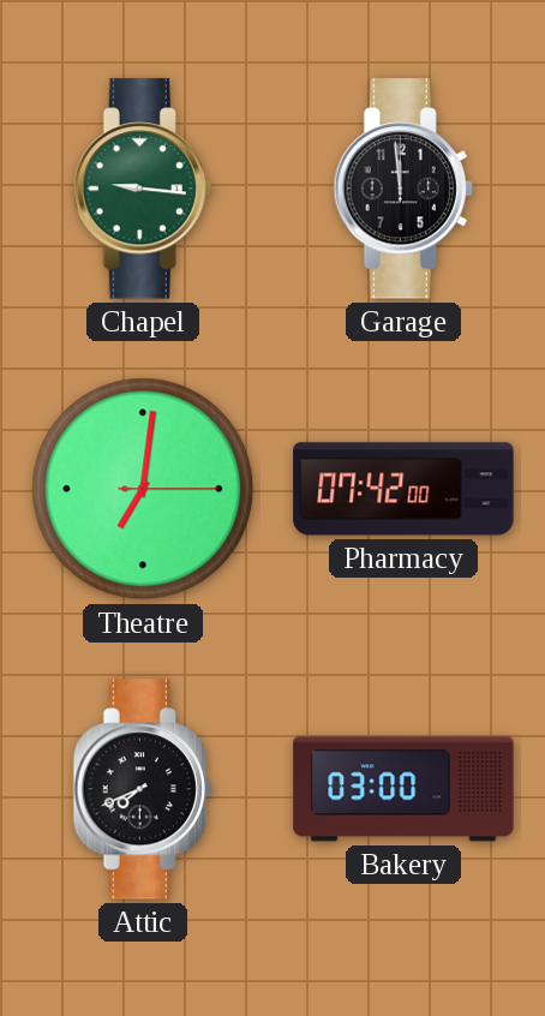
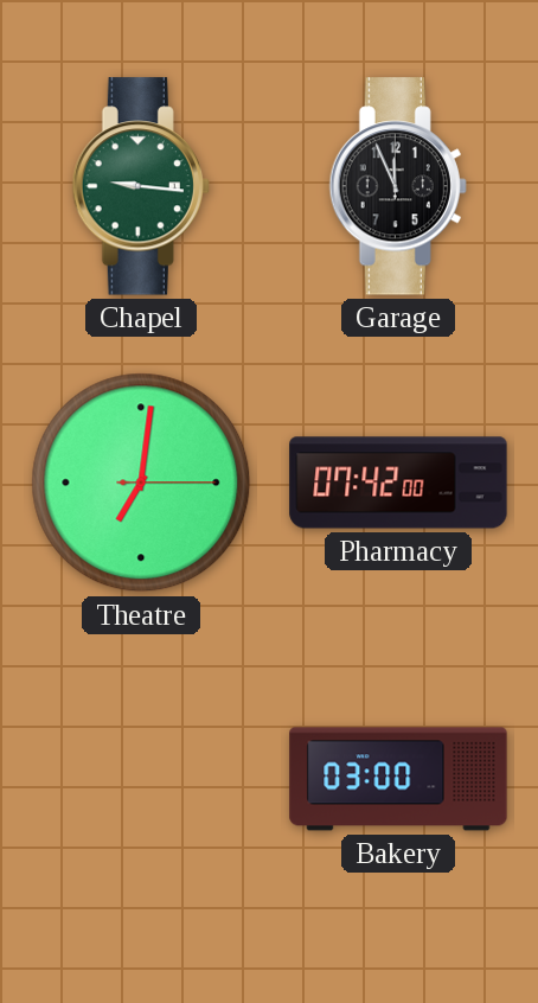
Garage: 11:59 -> 11:56 (398, 186)
Attic: 7:41 -> none (143, 789)
